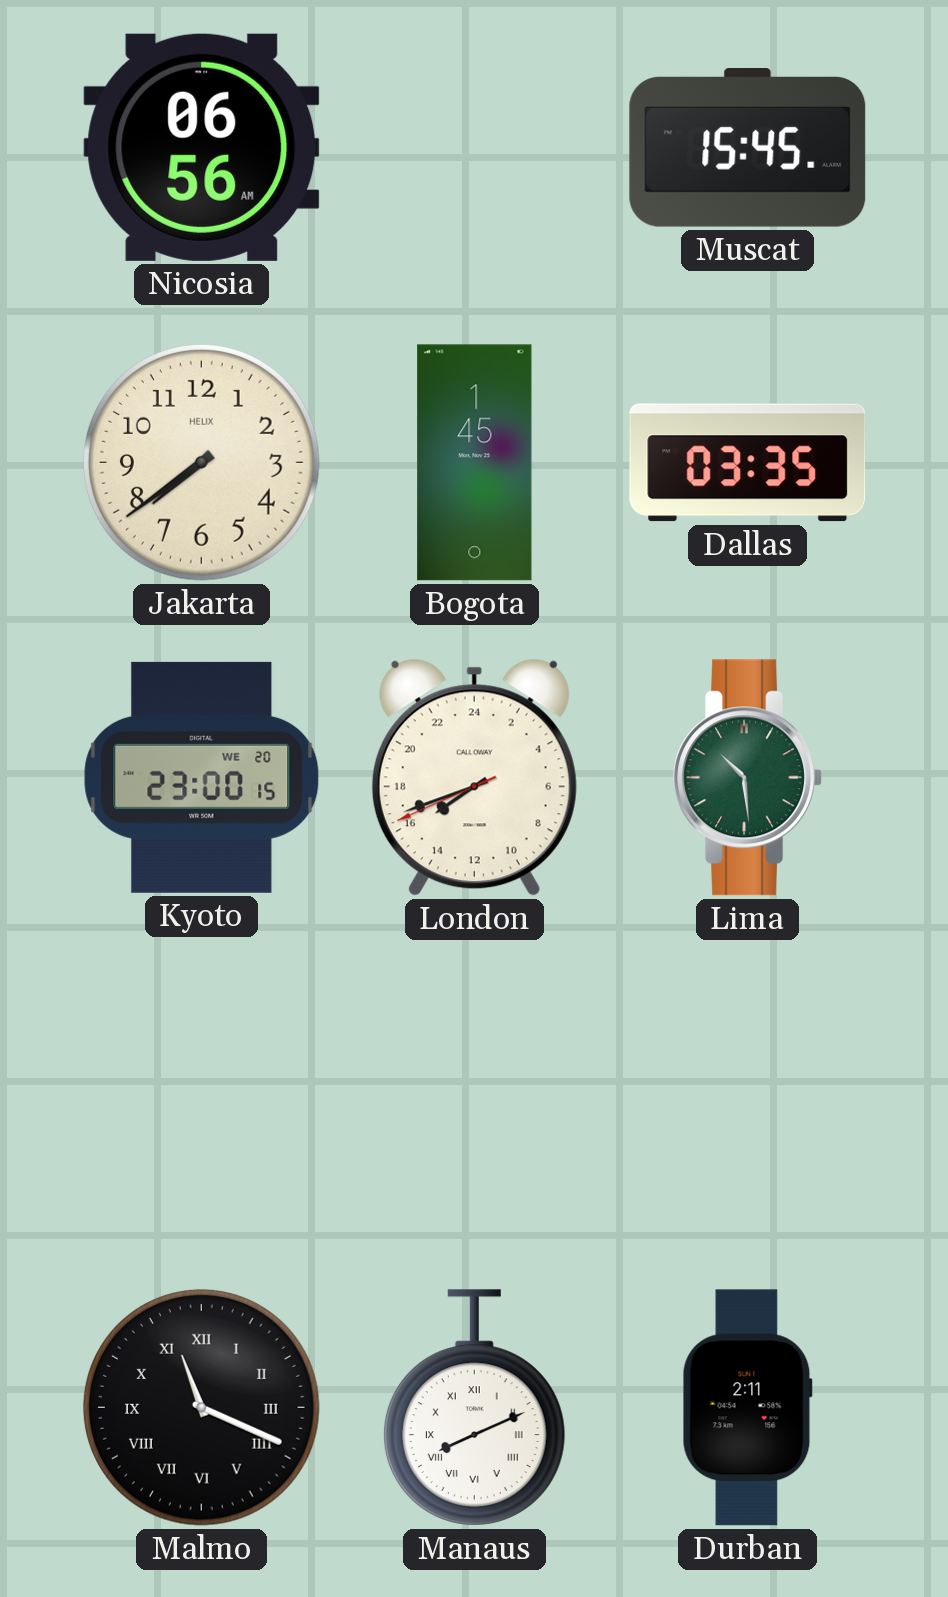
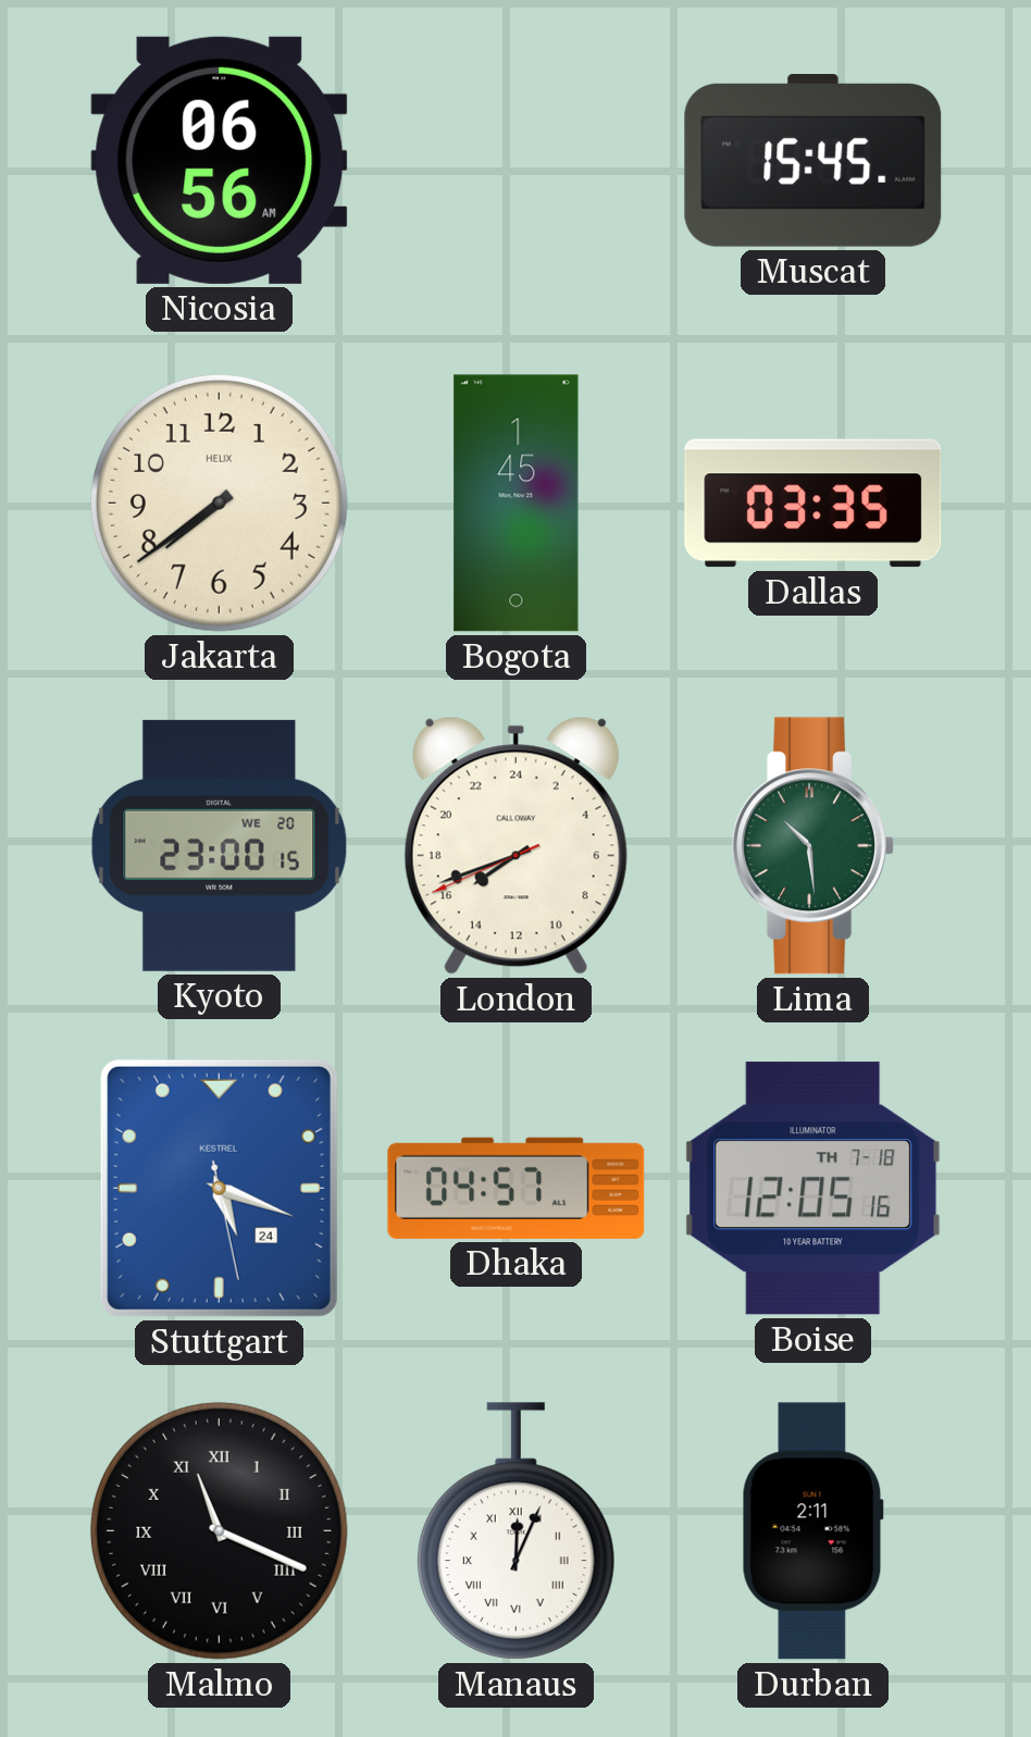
Stuttgart: none -> 5:18 (219, 1188)
Dhaka: none -> 04:57 (517, 1188)
Boise: none -> 12:05 (813, 1189)
Manaus: 8:11 -> 12:04 (515, 1531)
